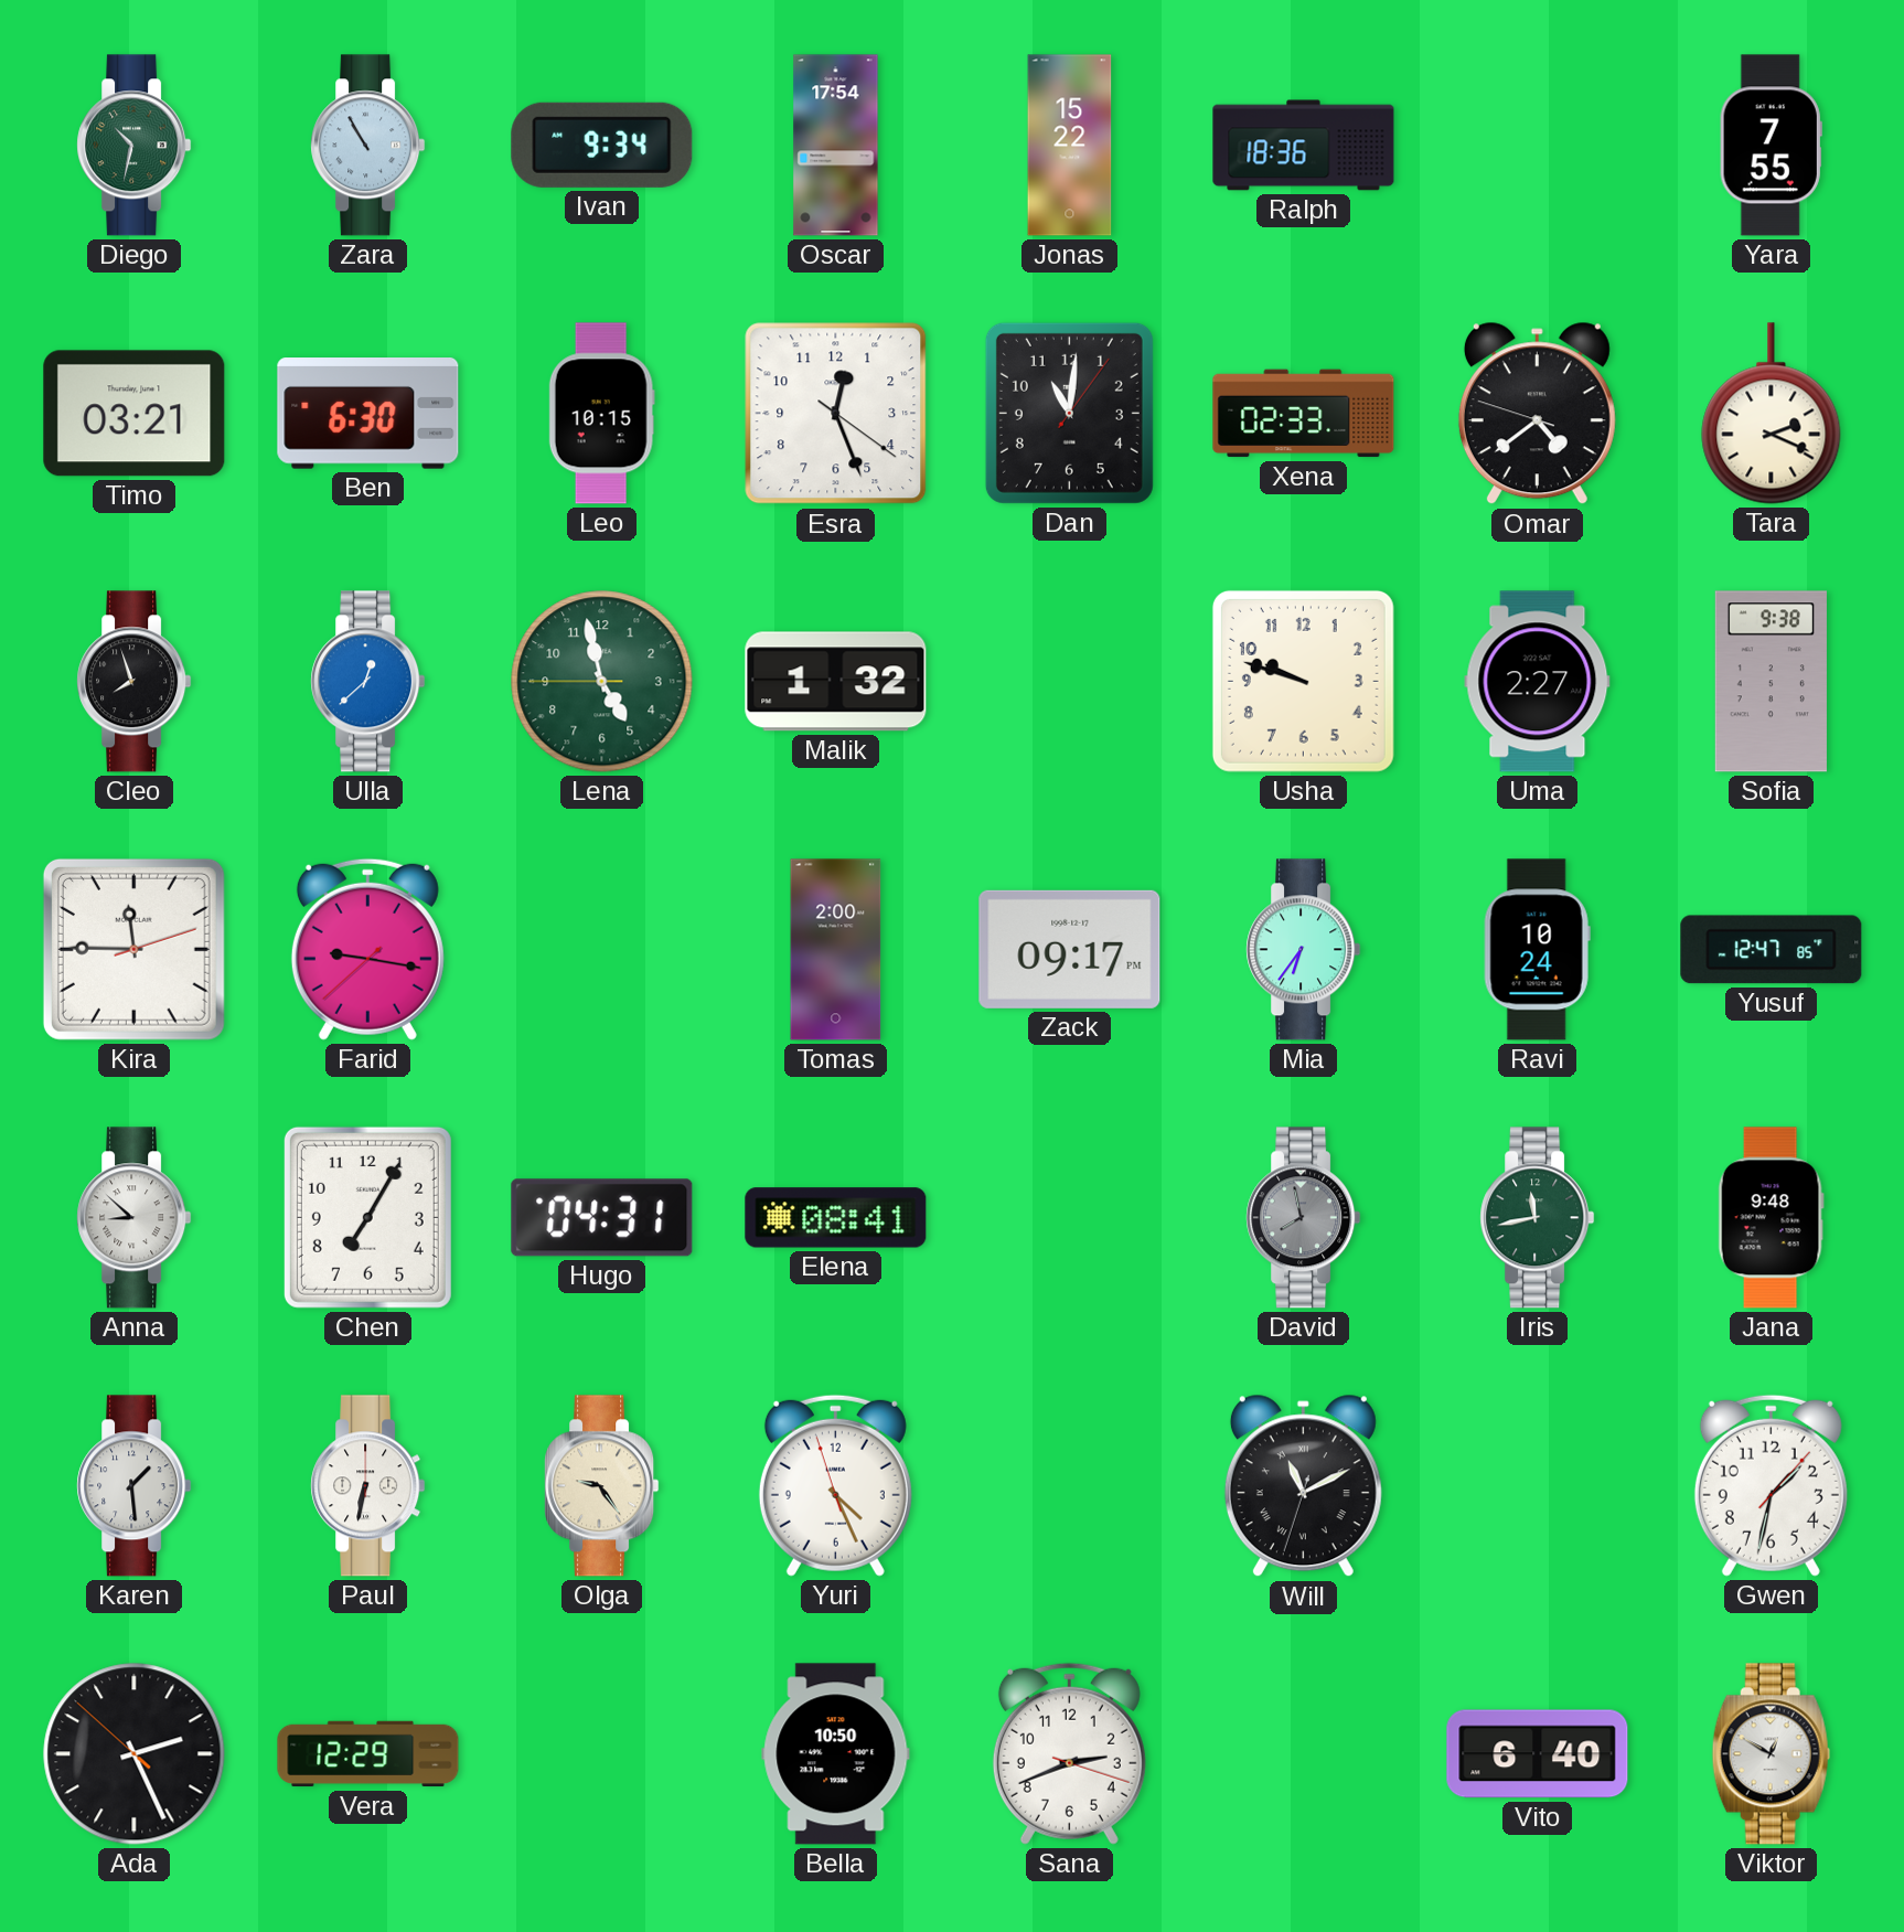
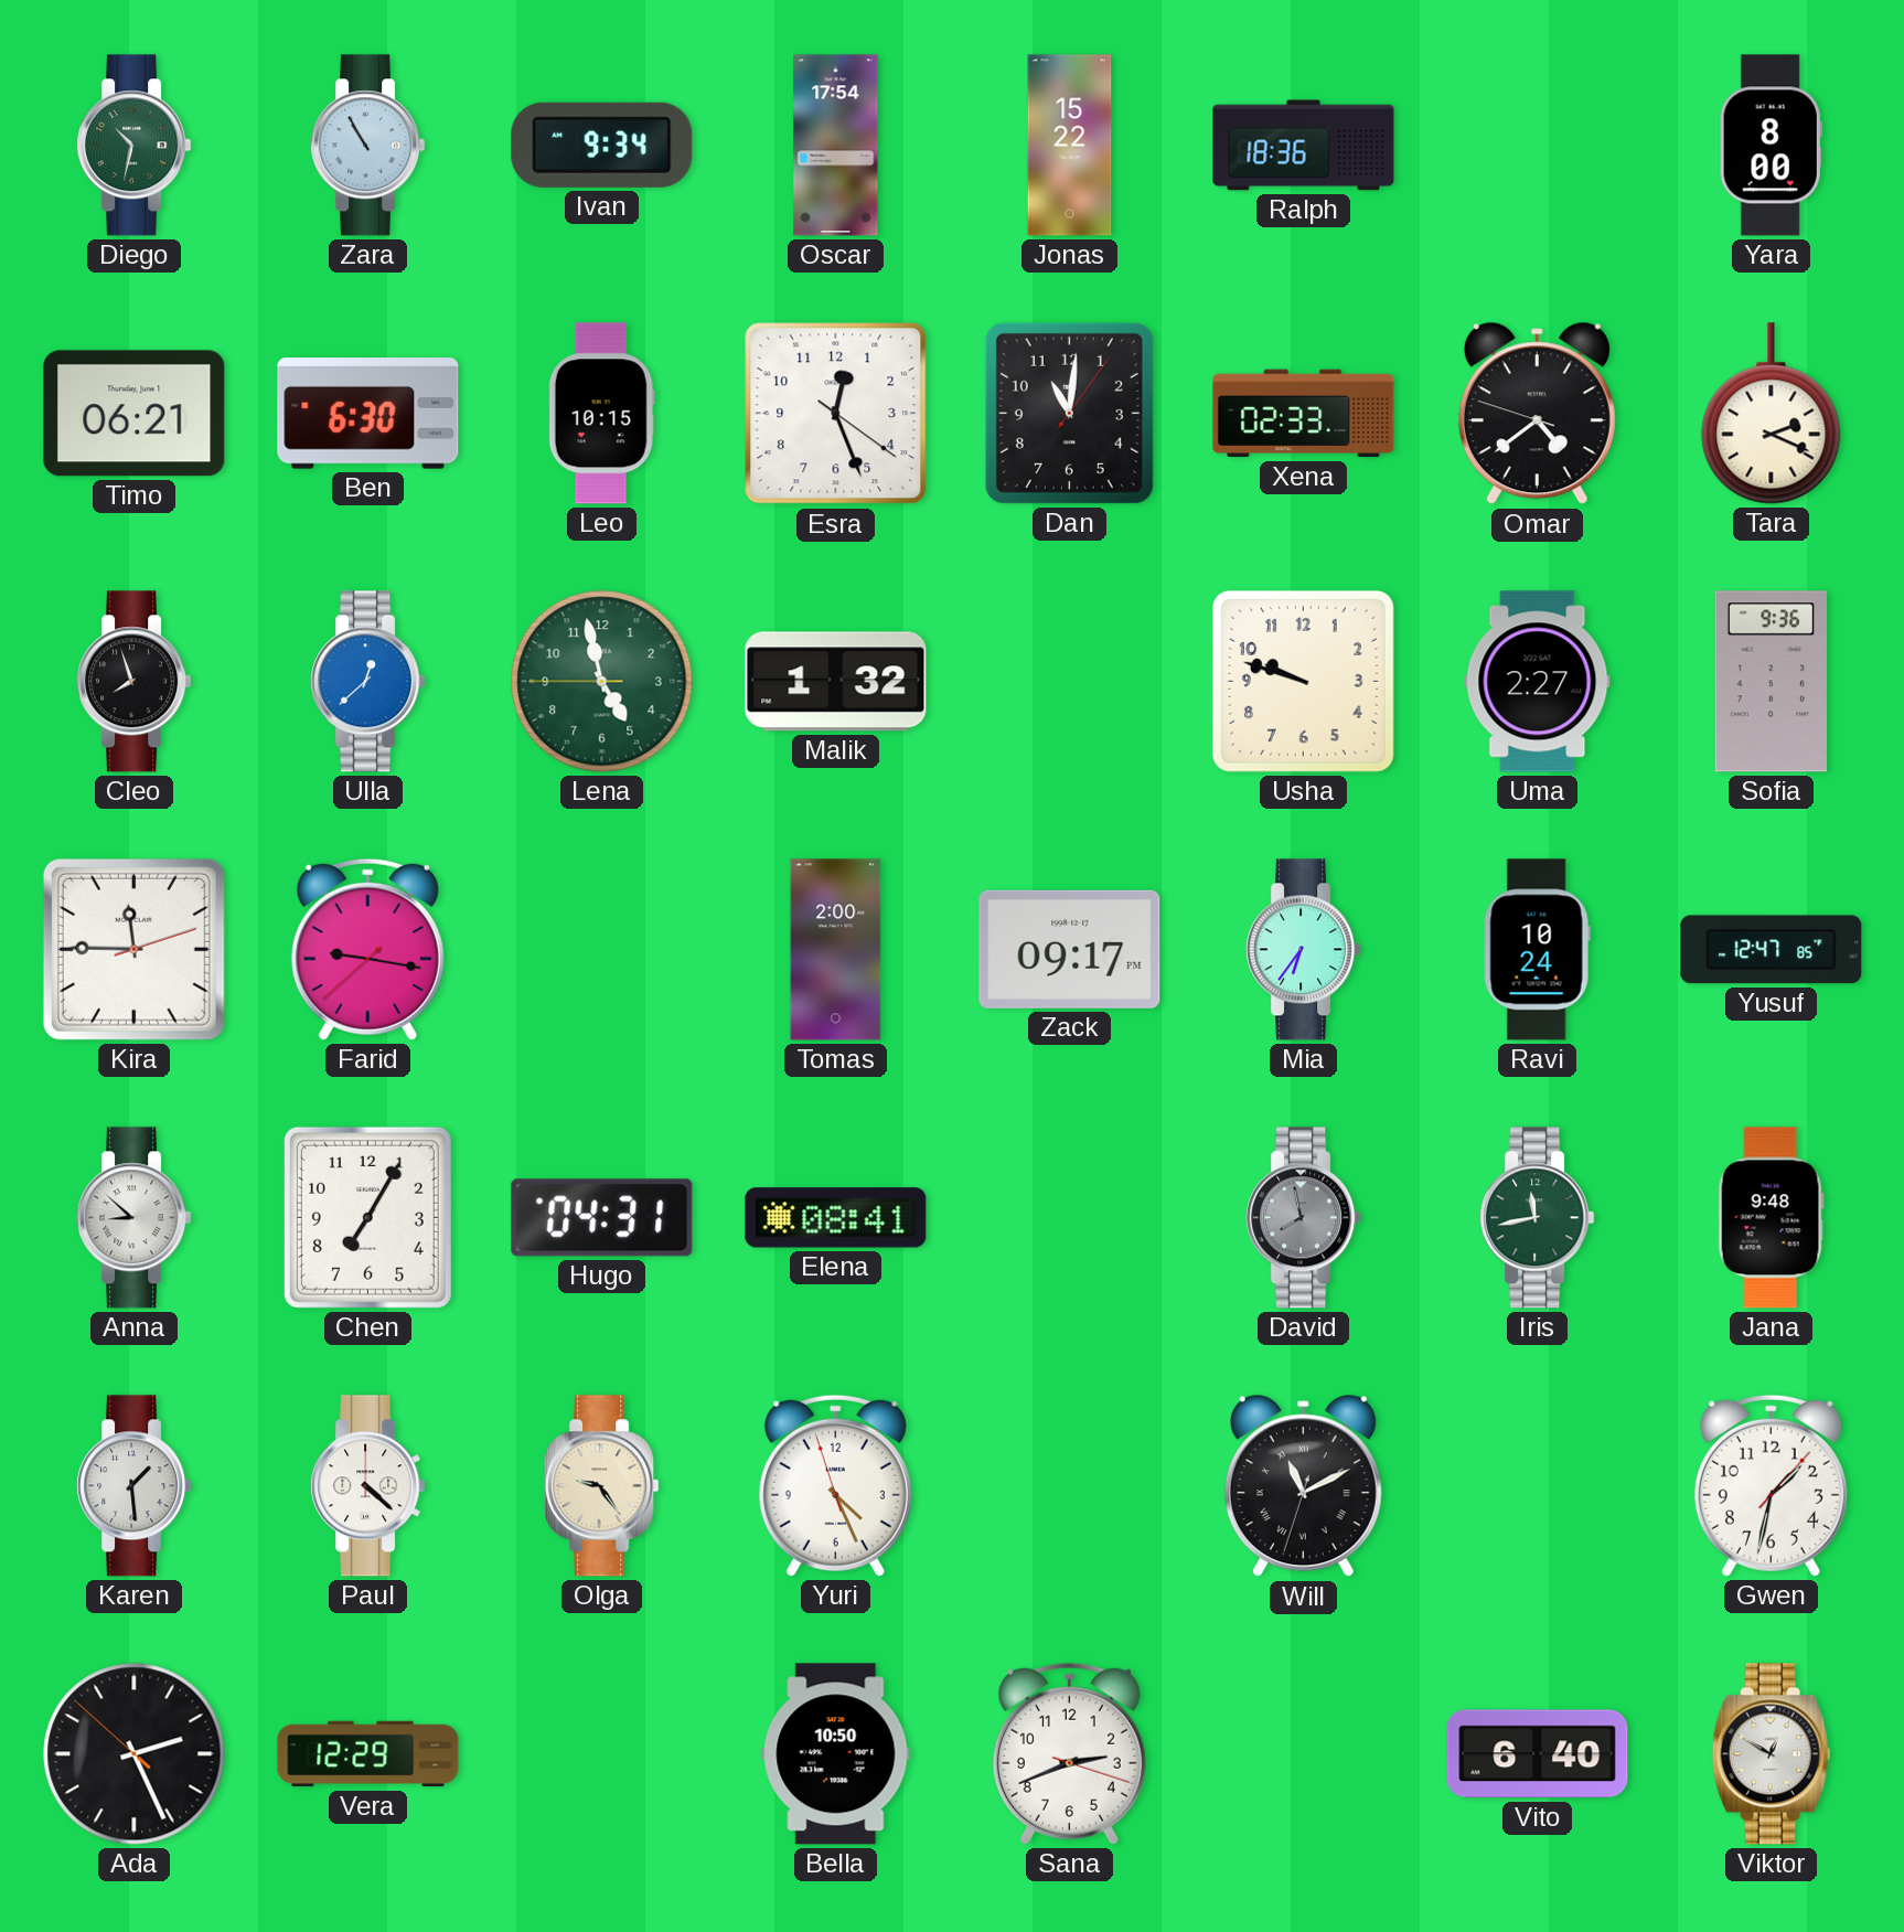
Yara: 7:55 -> 8:00 (1771, 146)
Timo: 03:21 -> 06:21 (135, 414)
Sofia: 9:38 -> 9:36 (1771, 682)
Paul: 6:32 -> 4:22 (368, 1486)
